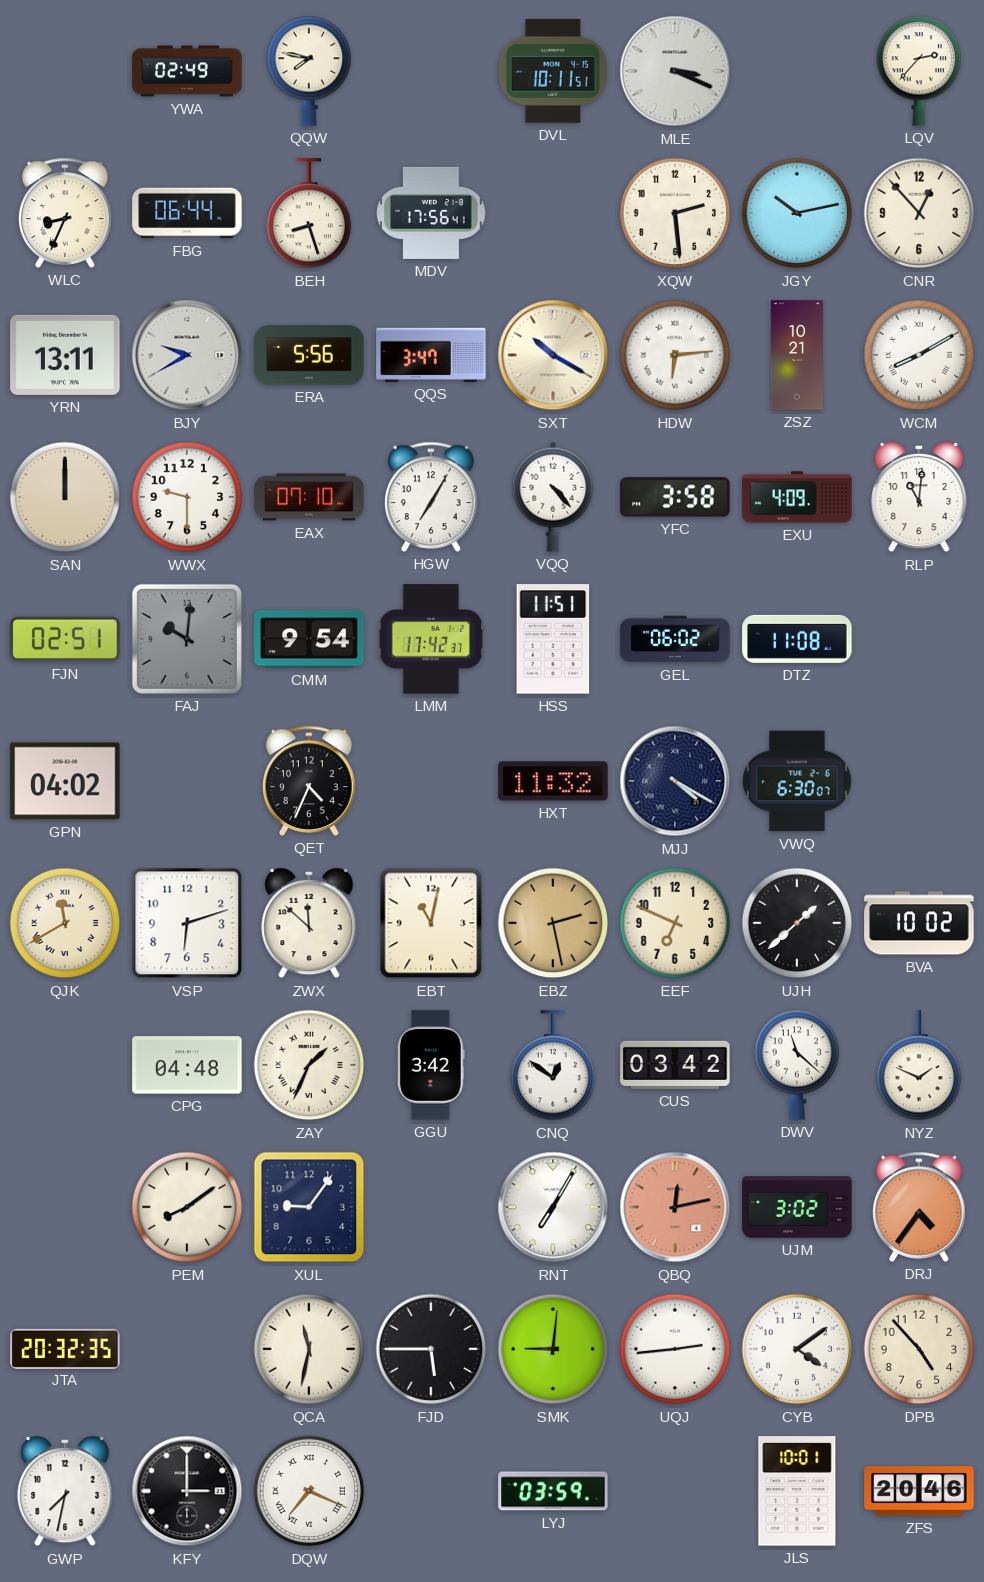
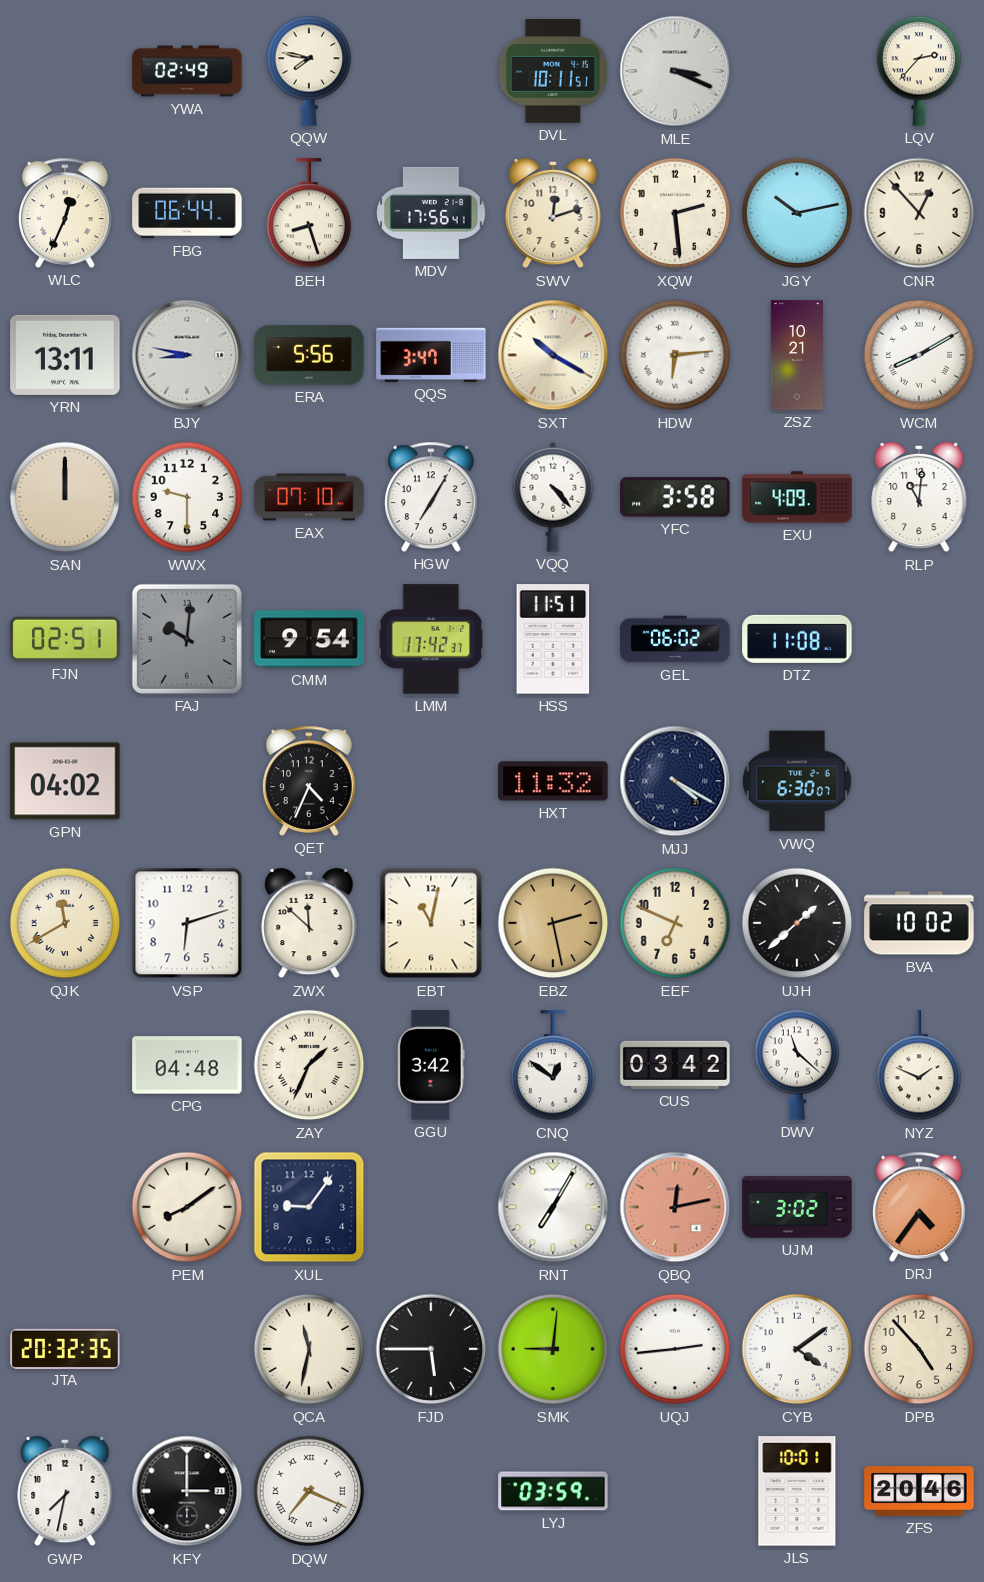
WLC: 8:34 -> 12:34 (65, 213)
SWV: none -> 12:12 (553, 213)
BJY: 9:40 -> 8:47 (187, 355)
